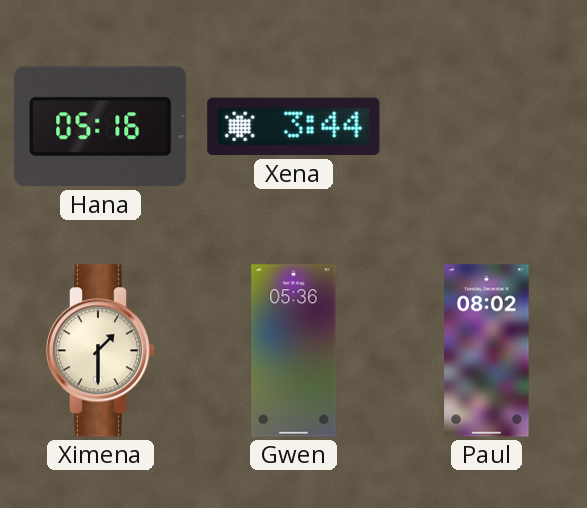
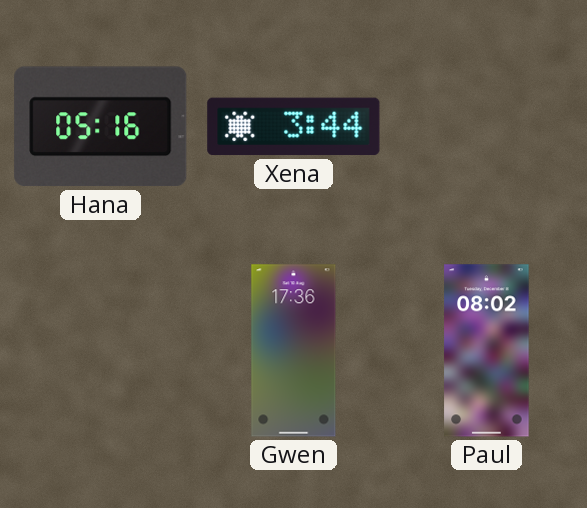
Ximena: 1:30 -> none (101, 351)
Gwen: 05:36 -> 17:36 (294, 351)
